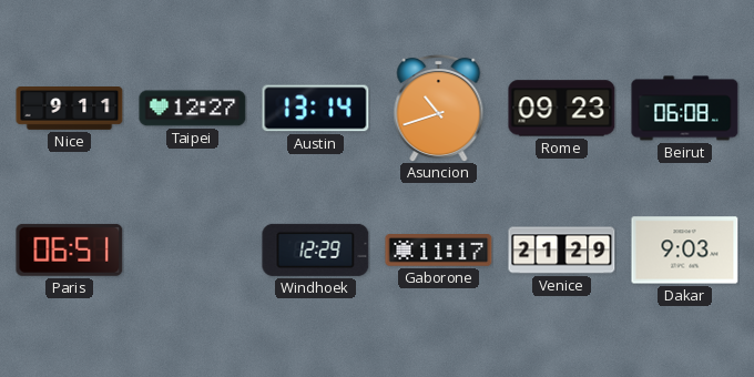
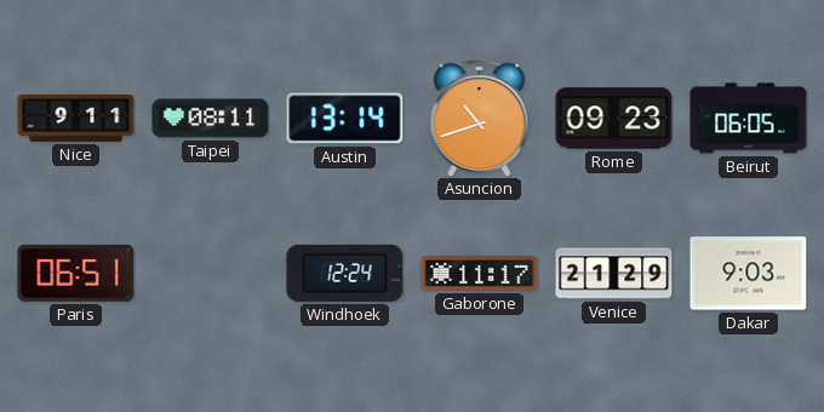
Taipei: 12:27 -> 08:11 (211, 119)
Beirut: 06:08 -> 06:05 (749, 119)
Windhoek: 12:29 -> 12:24 (345, 273)
